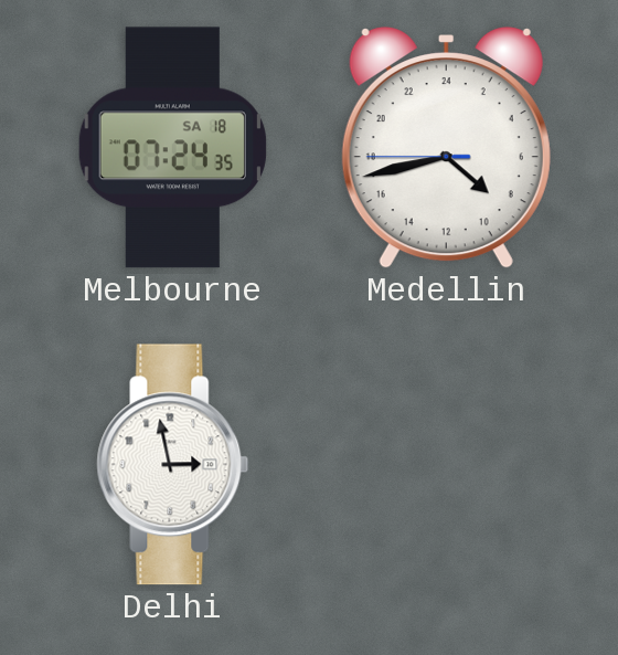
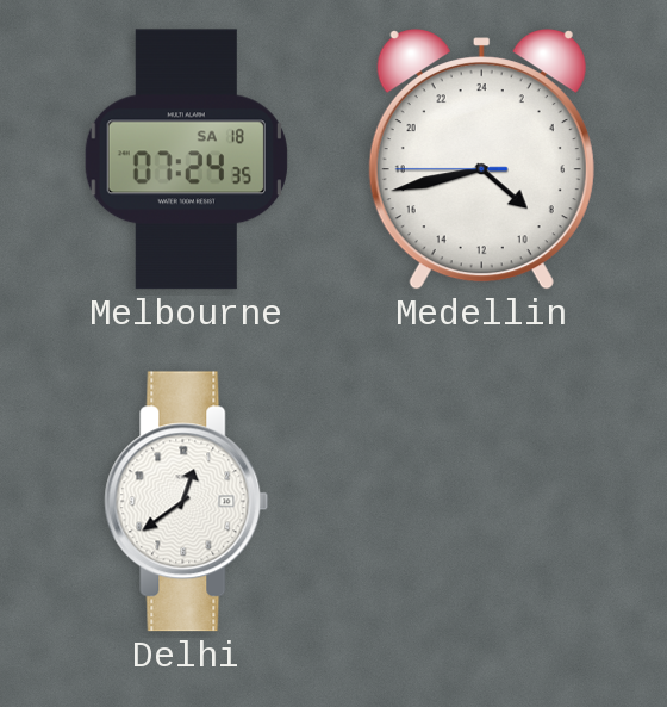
Delhi: 2:58 -> 12:39 (187, 502)
